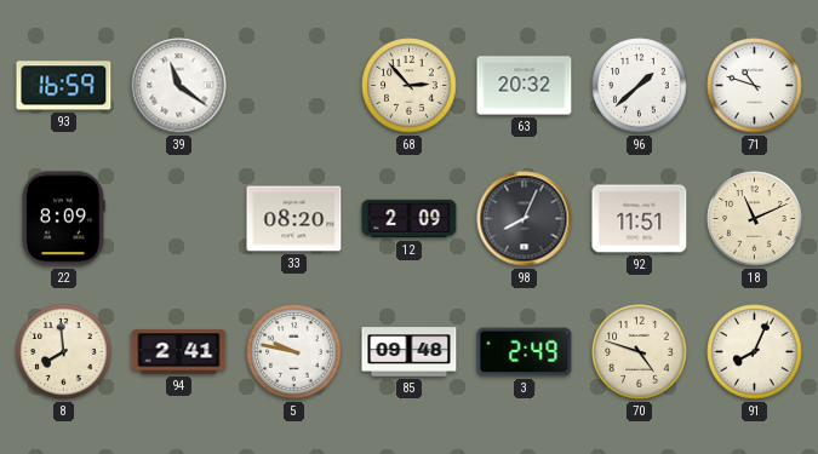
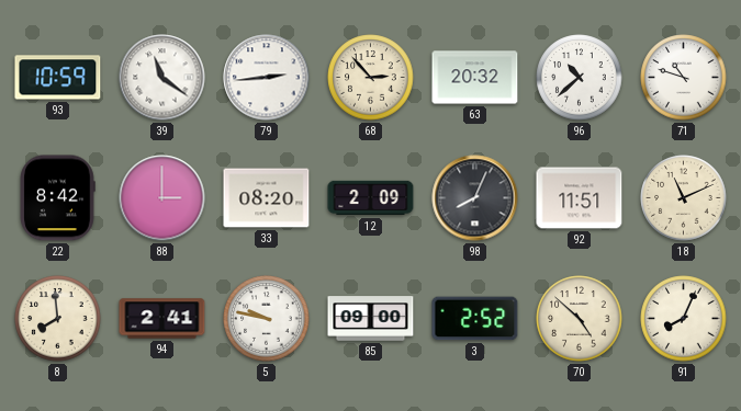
93: 16:59 -> 10:59 (58, 78)
79: none -> 2:44 (267, 78)
96: 1:38 -> 10:38 (580, 78)
22: 8:09 -> 8:42 (57, 198)
88: none -> 3:00 (162, 198)
85: 09:48 -> 09:00 (371, 319)
3: 2:49 -> 2:52 (475, 319)
70: 4:48 -> 4:52 (580, 319)
